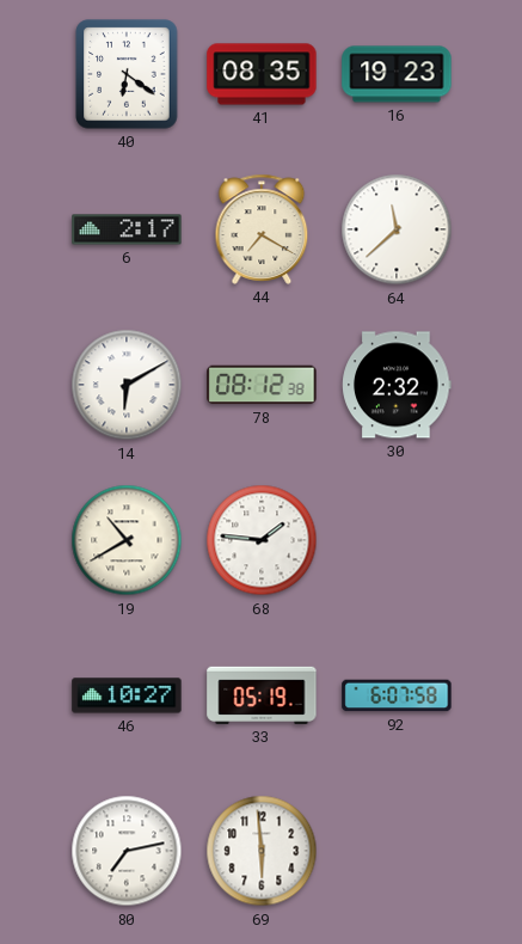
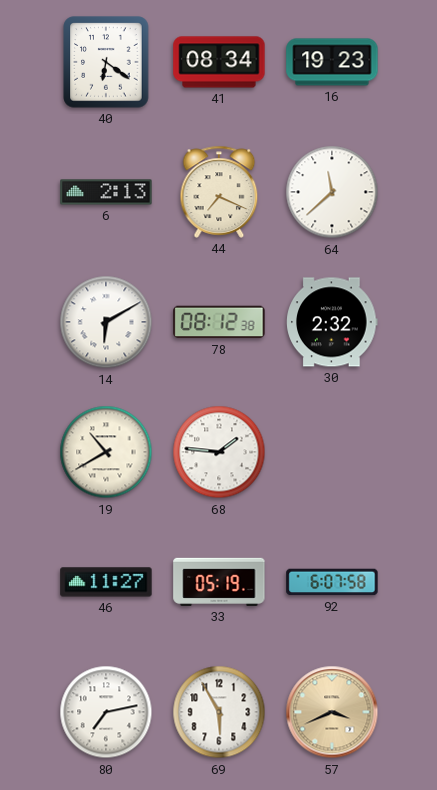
41: 08:35 -> 08:34 (219, 62)
6: 2:17 -> 2:13 (106, 192)
44: 7:20 -> 7:19 (219, 192)
46: 10:27 -> 11:27 (106, 582)
69: 5:59 -> 5:55 (219, 712)
57: none -> 3:41 (332, 712)
